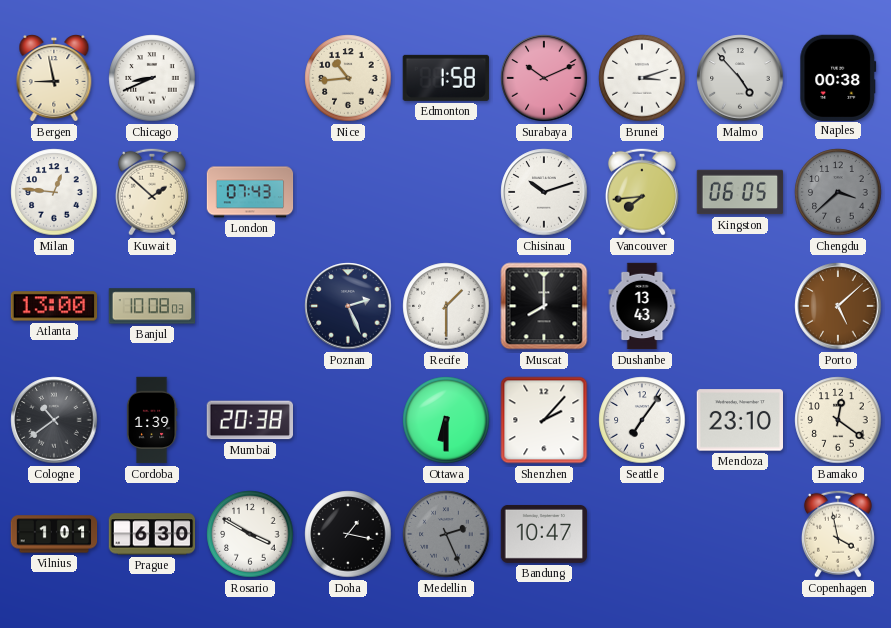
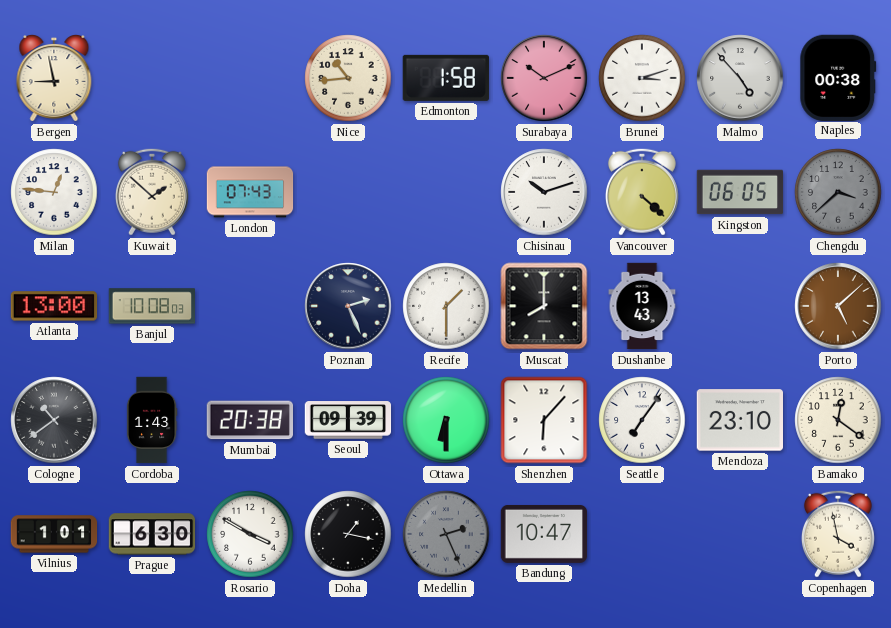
Chicago: 8:41 -> none (152, 78)
Vancouver: 7:44 -> 4:22 (642, 192)
Cordoba: 1:39 -> 1:43 (152, 420)
Seoul: none -> 09:39 (348, 420)
Shenzhen: 2:07 -> 6:07 (544, 420)
